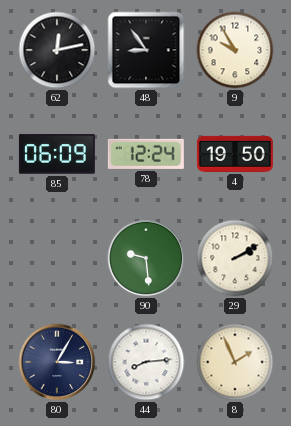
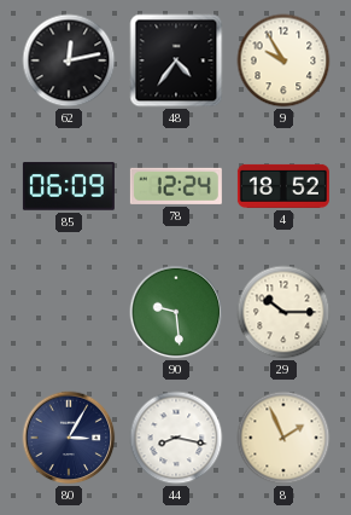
48: 8:54 -> 4:36 (176, 60)
4: 19:50 -> 18:52 (283, 186)
29: 2:10 -> 10:15 (283, 312)
44: 8:14 -> 8:17 (176, 438)
